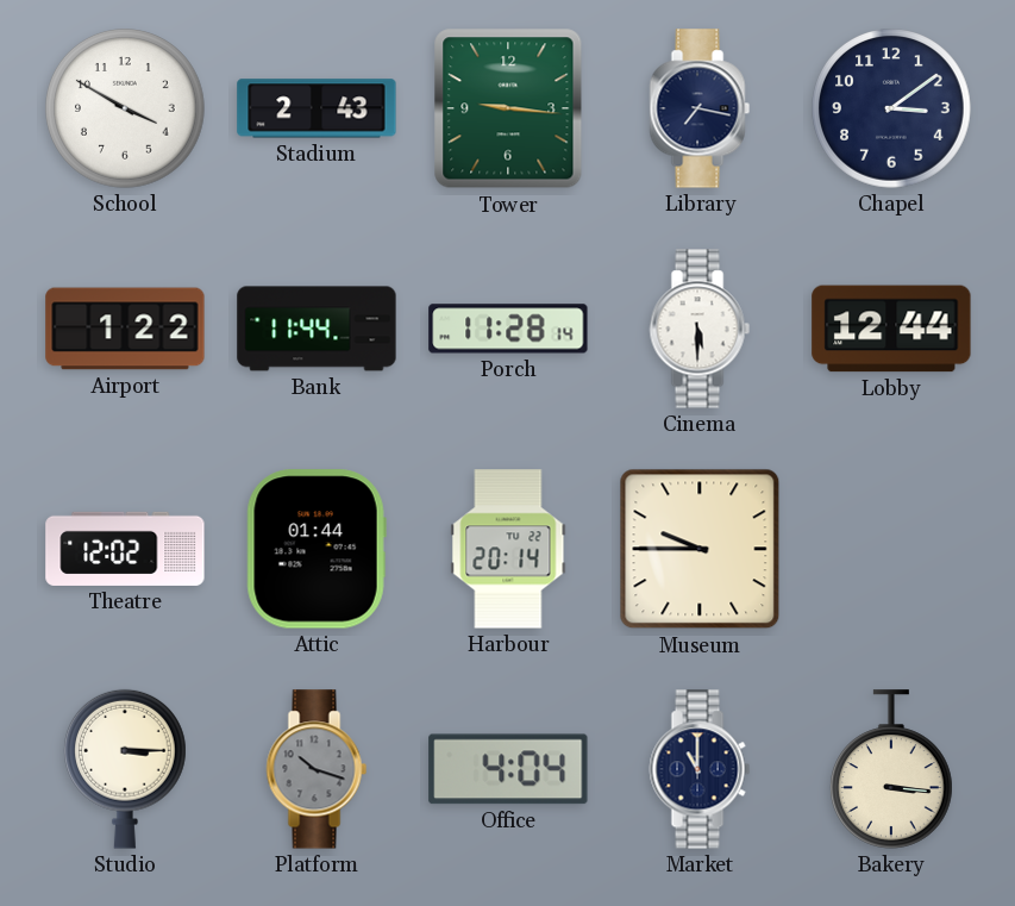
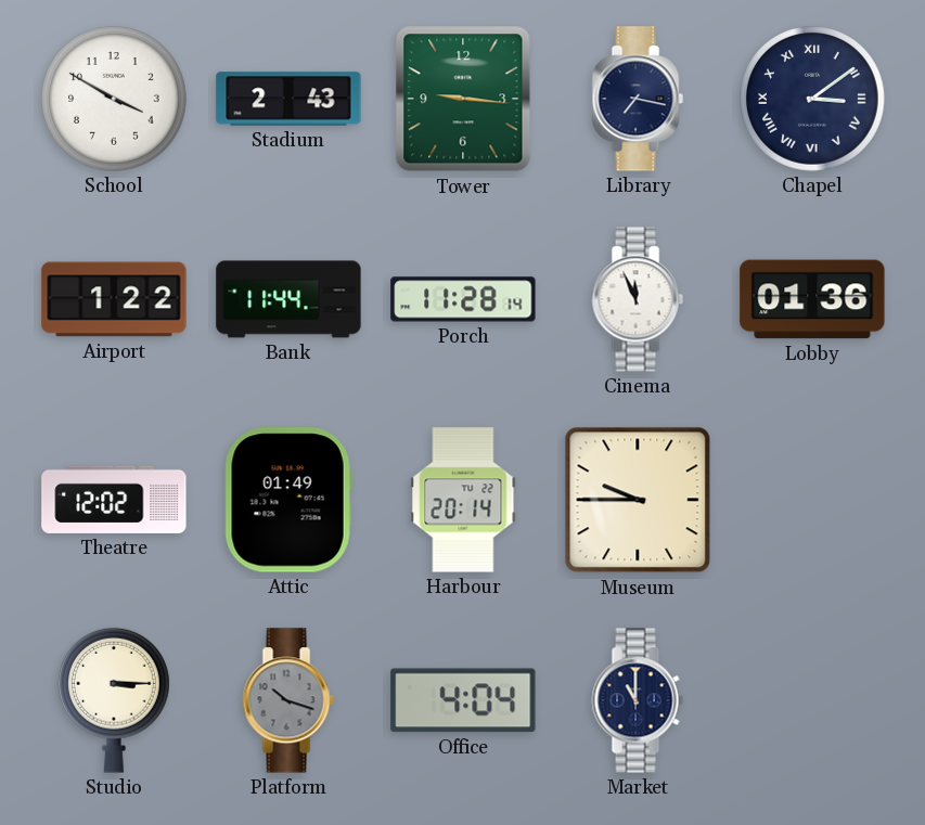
Chapel numerals: Arabic -> Roman (813, 100)
Cinema: 5:30 -> 11:56 (638, 299)
Lobby: 12:44 -> 01:36 (812, 299)
Attic: 01:44 -> 01:49 (288, 500)
Bakery: 3:16 -> none (891, 769)
